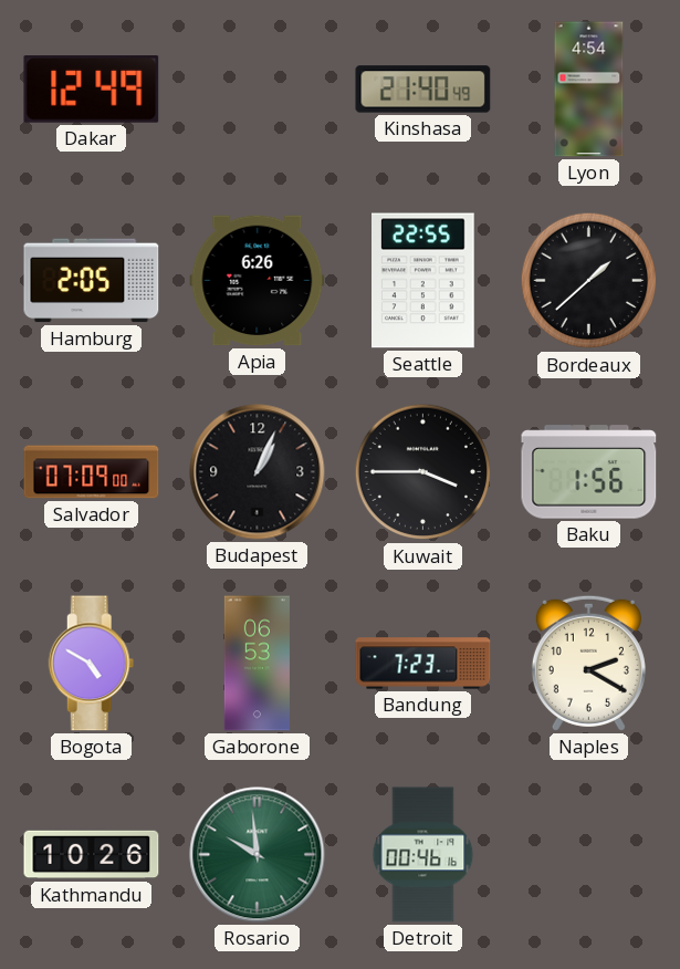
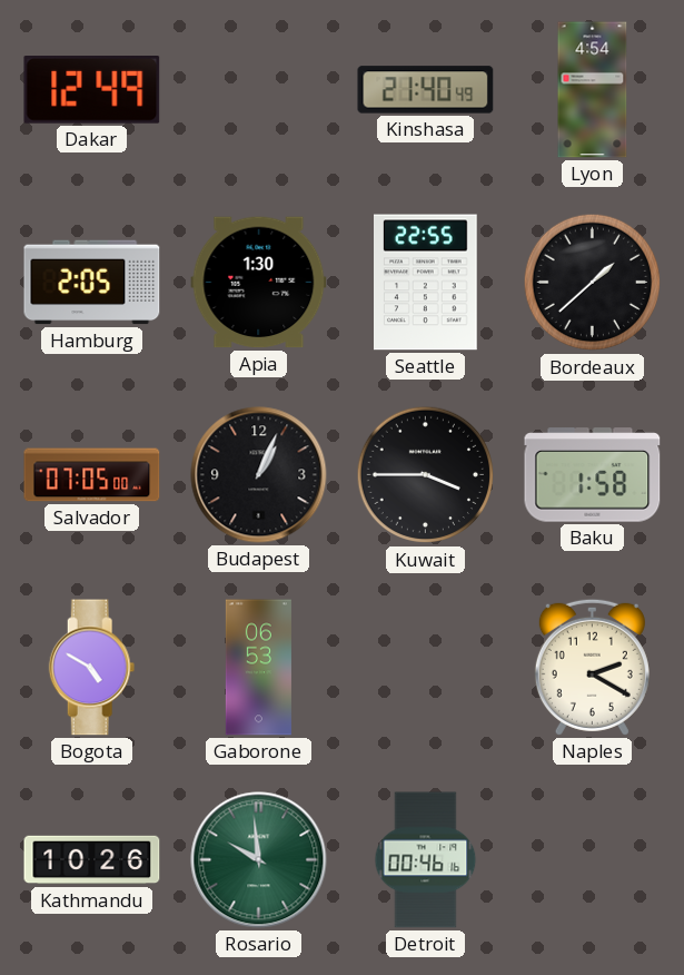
Apia: 6:26 -> 1:30 (259, 283)
Salvador: 07:09 -> 07:05 (92, 475)
Baku: 1:56 -> 1:58 (593, 475)
Bandung: 7:23 -> none (423, 664)
